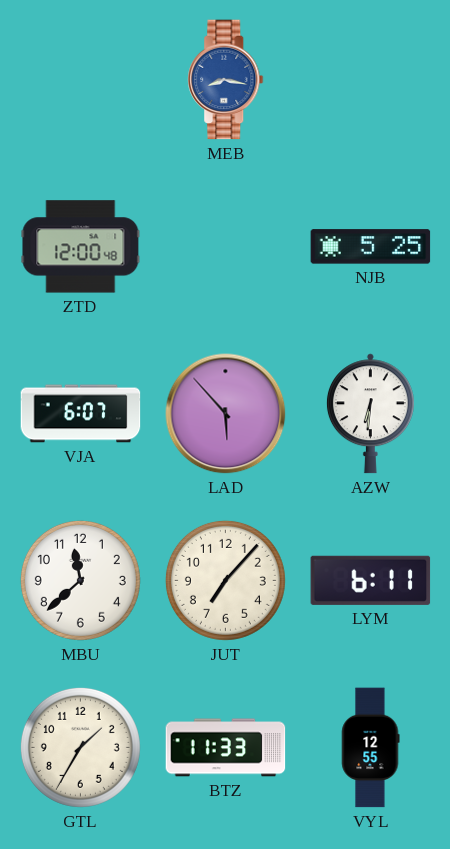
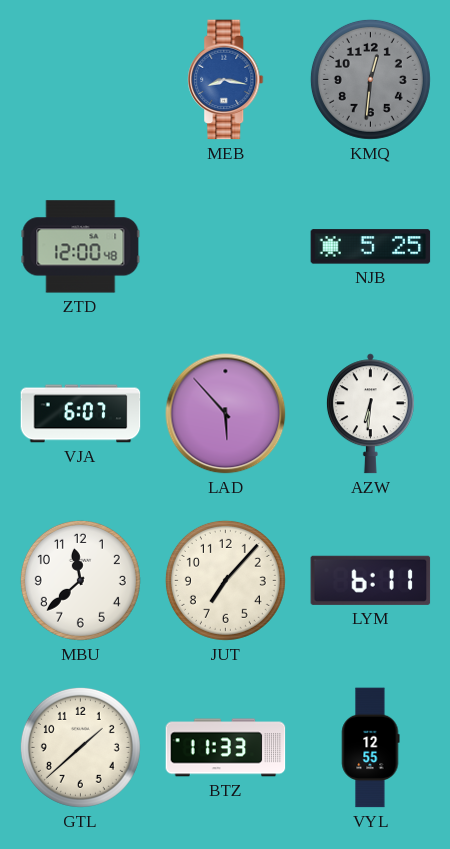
KMQ: none -> 12:31 (370, 79)
GTL: 1:35 -> 1:38 (80, 747)
